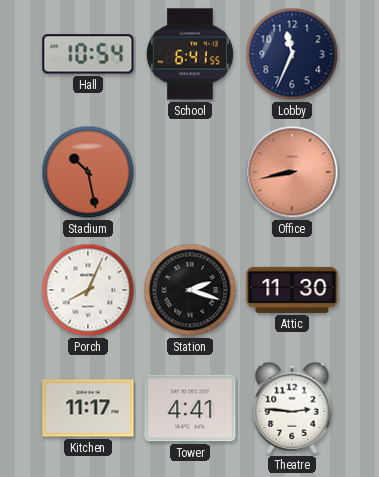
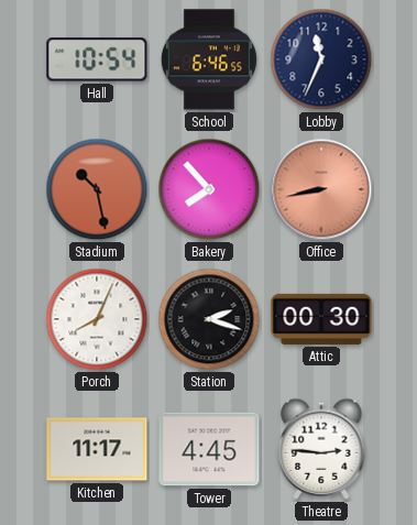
School: 6:41 -> 6:46 (209, 59)
Bakery: none -> 7:53 (209, 189)
Attic: 11:30 -> 00:30 (321, 319)
Tower: 4:41 -> 4:45 (209, 449)
